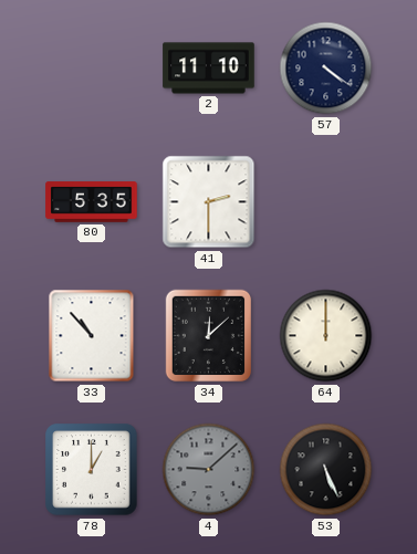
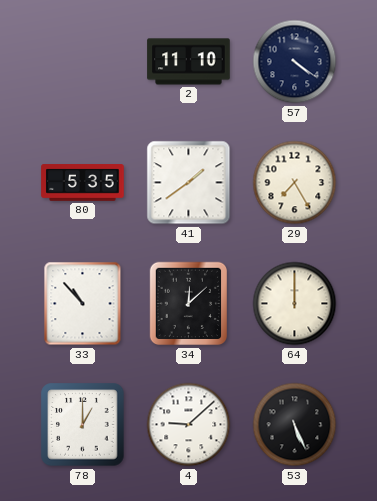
41: 2:30 -> 1:39 (189, 183)
29: none -> 7:25 (295, 183)
4 dial: grey -> white (189, 425)
